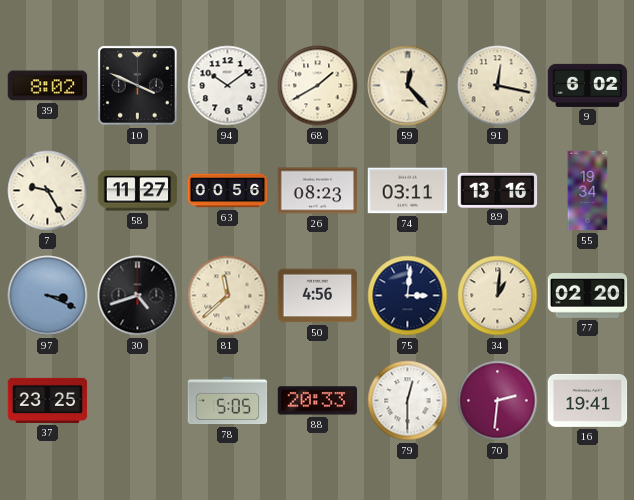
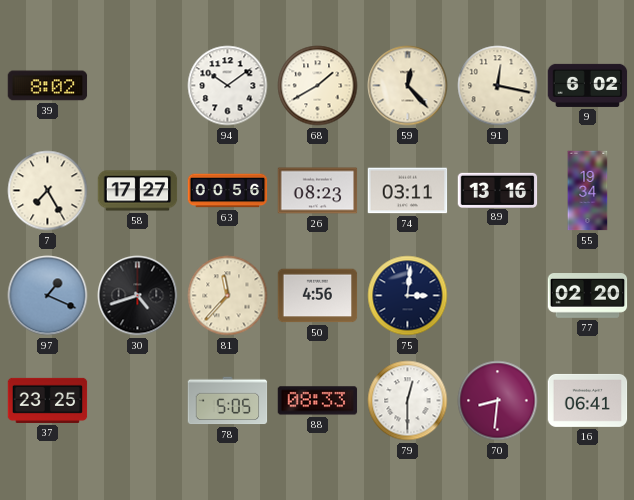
10: 3:49 -> none (138, 86)
7: 9:25 -> 7:25 (48, 191)
58: 11:27 -> 17:27 (138, 191)
97: 3:19 -> 1:19 (48, 296)
81: 11:38 -> 11:37 (228, 296)
34: 1:01 -> none (498, 296)
88: 20:33 -> 08:33 (318, 401)
70: 2:31 -> 8:31 (498, 401)
16: 19:41 -> 06:41 (588, 400)
